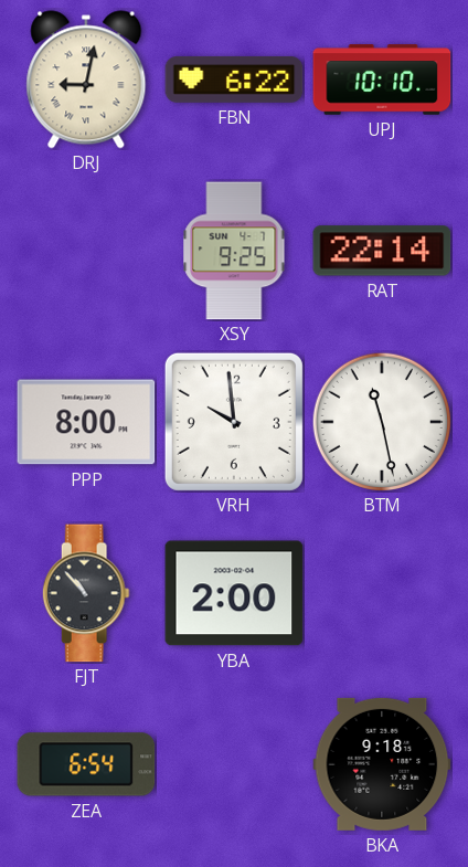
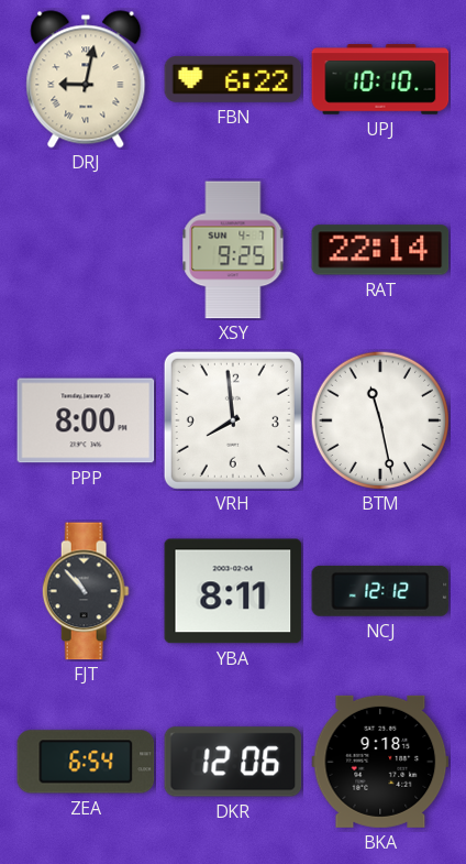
VRH: 9:59 -> 7:59 (233, 420)
YBA: 2:00 -> 8:11 (233, 591)
NCJ: none -> 12:12 (380, 591)
DKR: none -> 12:06 (233, 762)
